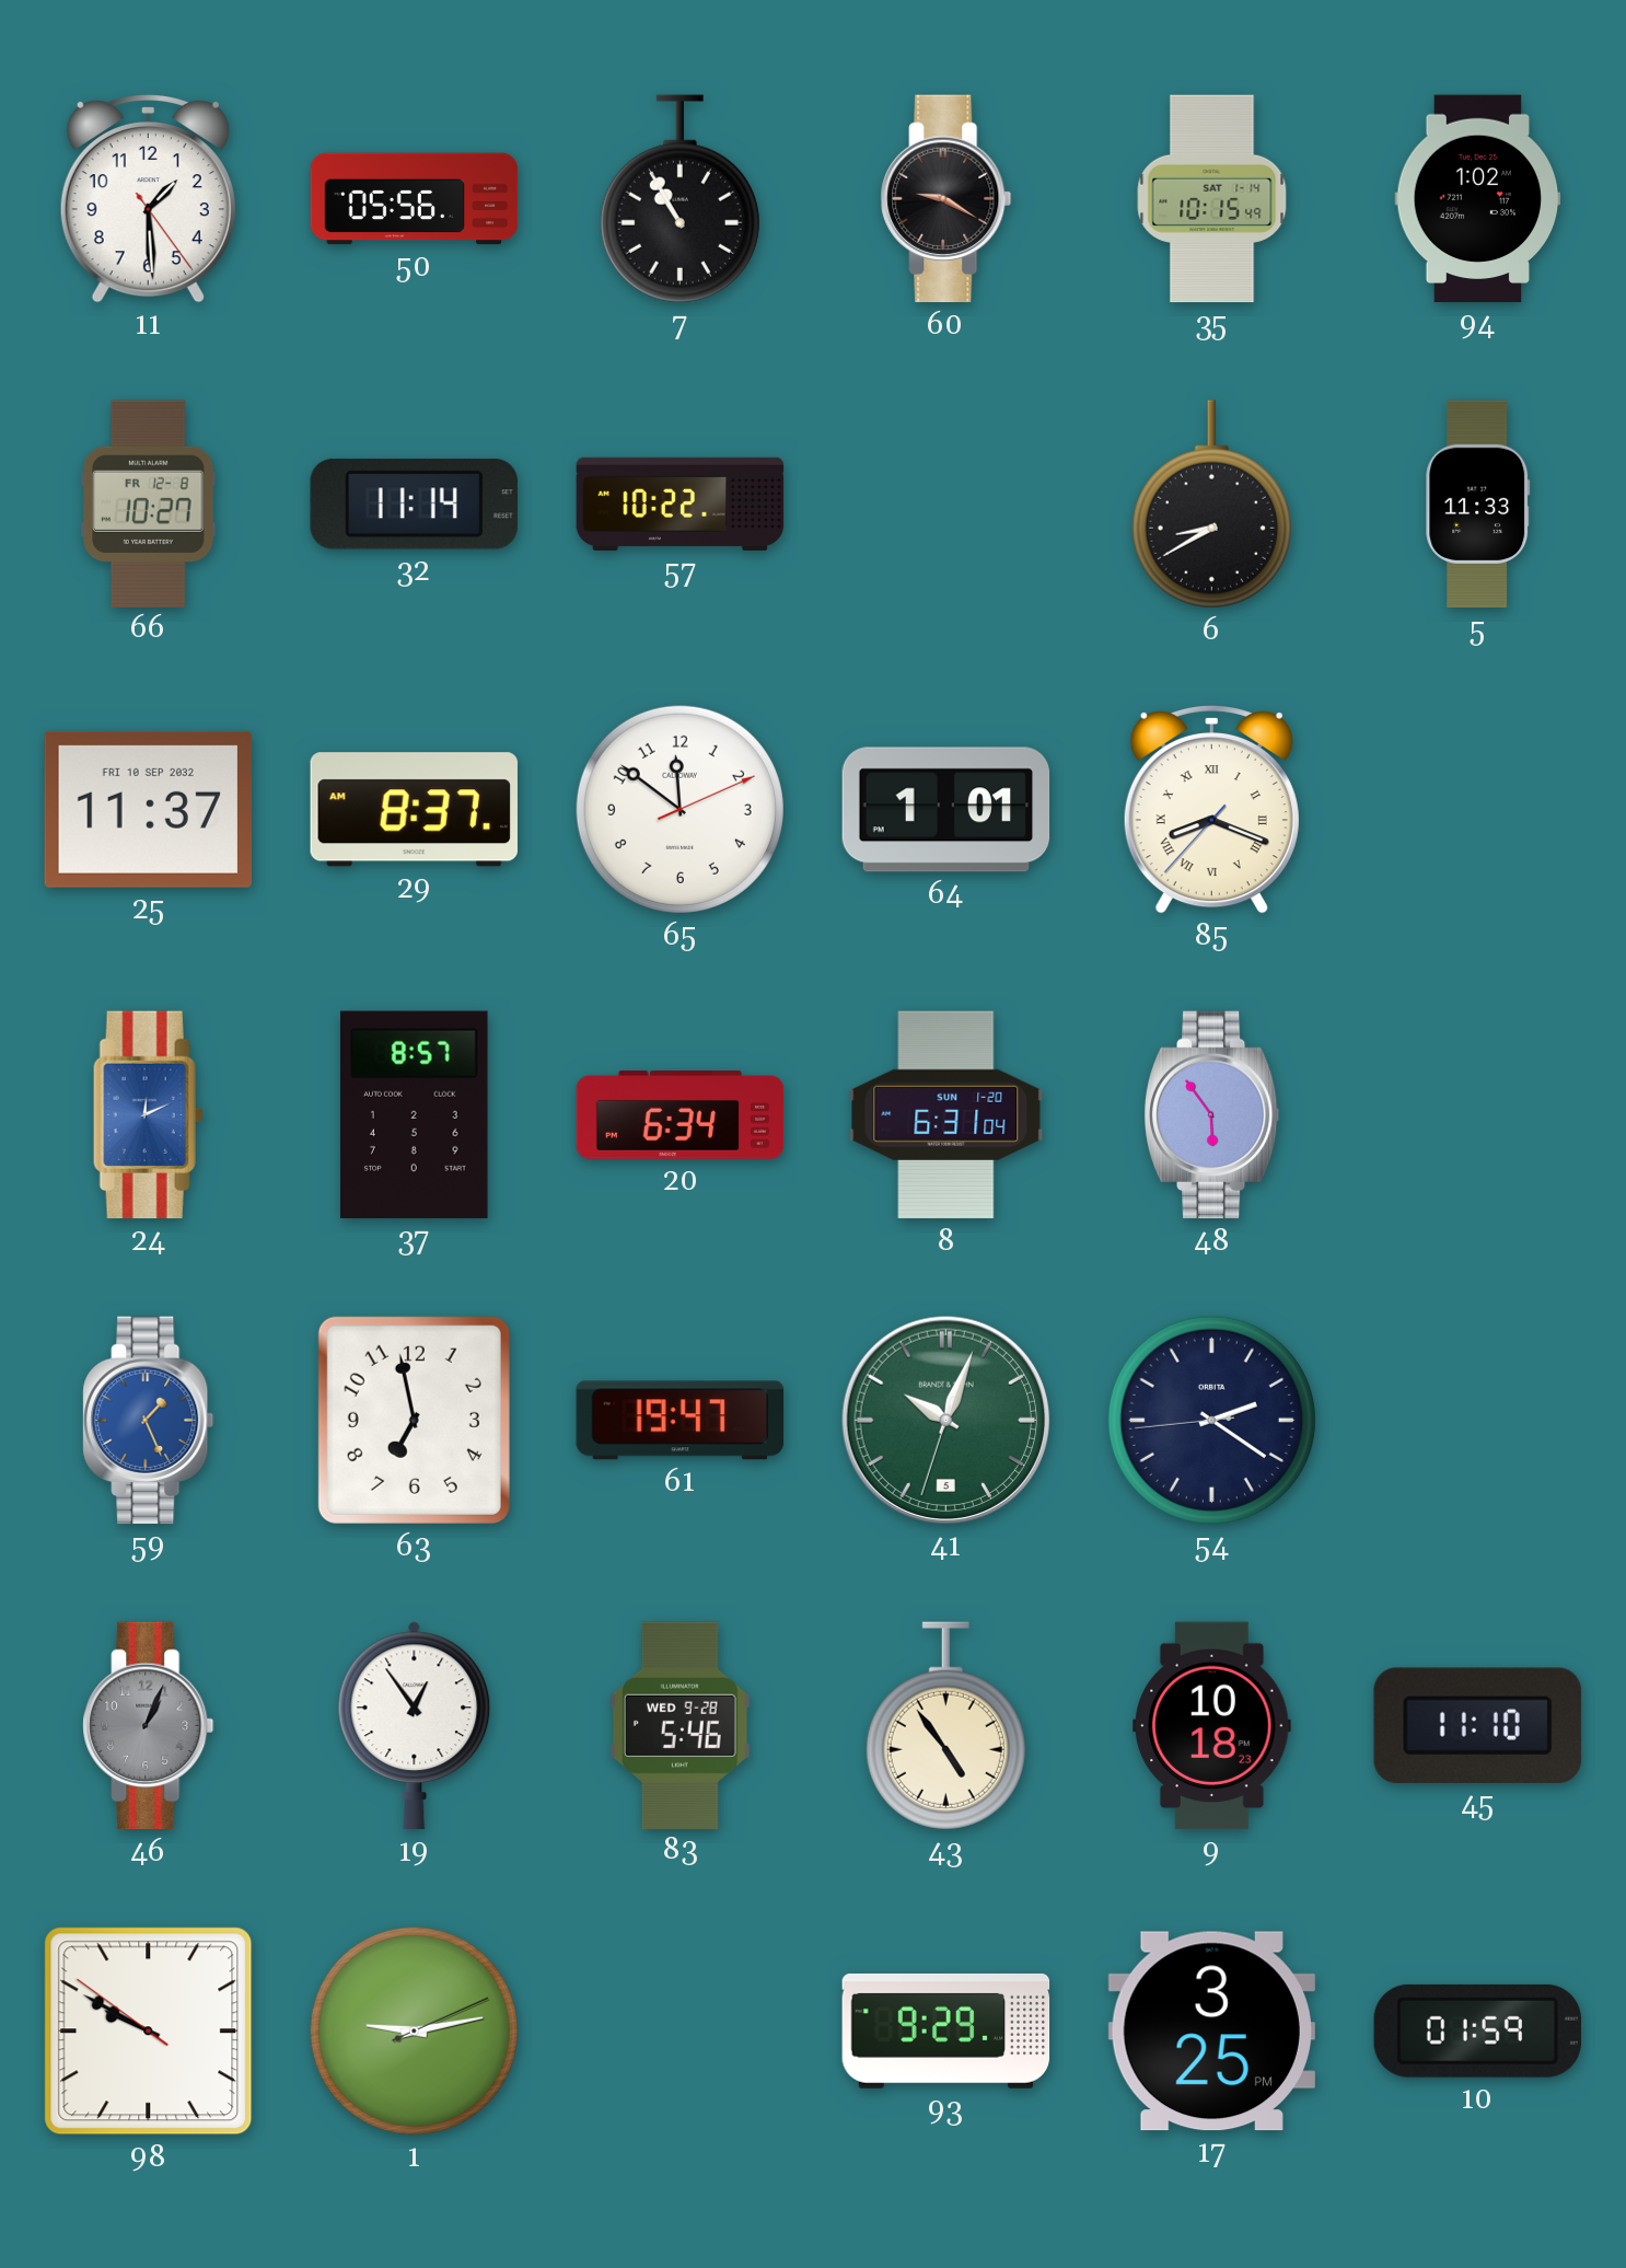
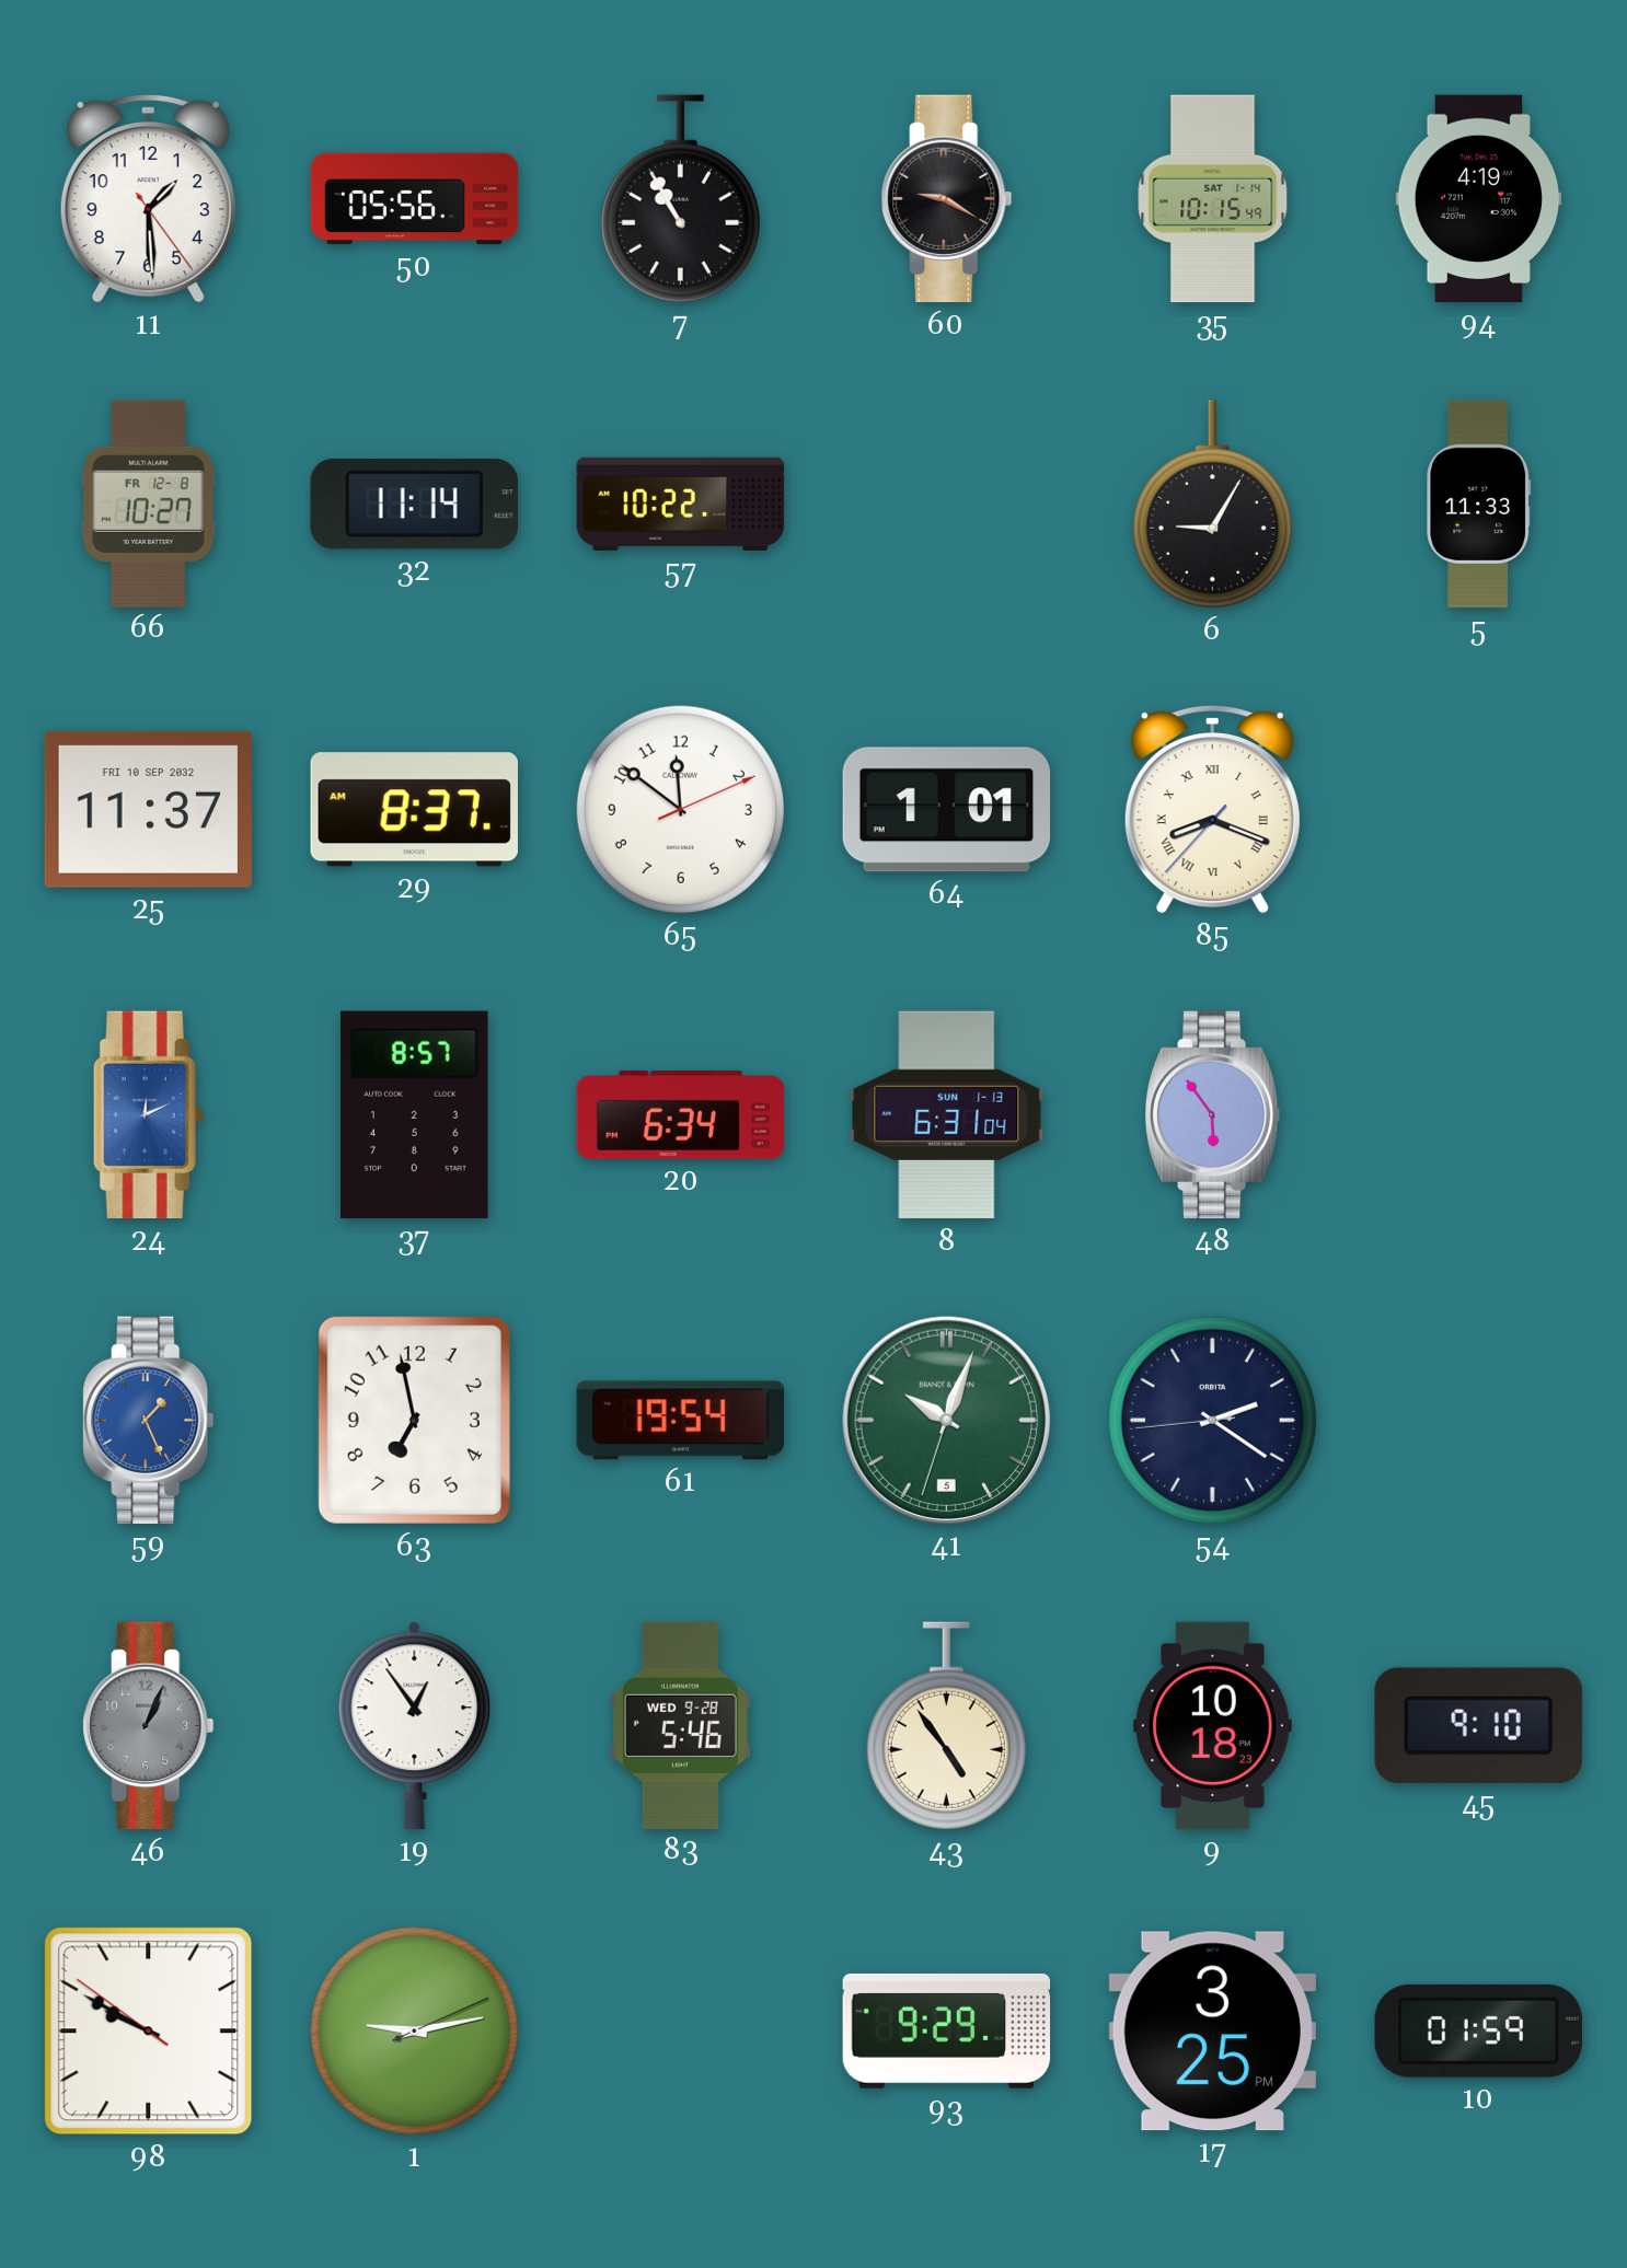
94: 1:02 -> 4:19 (1479, 199)
6: 8:40 -> 9:05 (1212, 505)
8 date: SUN 1-20 -> SUN 1-13 (947, 1115)
61: 19:47 -> 19:54 (681, 1421)
45: 11:10 -> 9:10 (1478, 1725)
